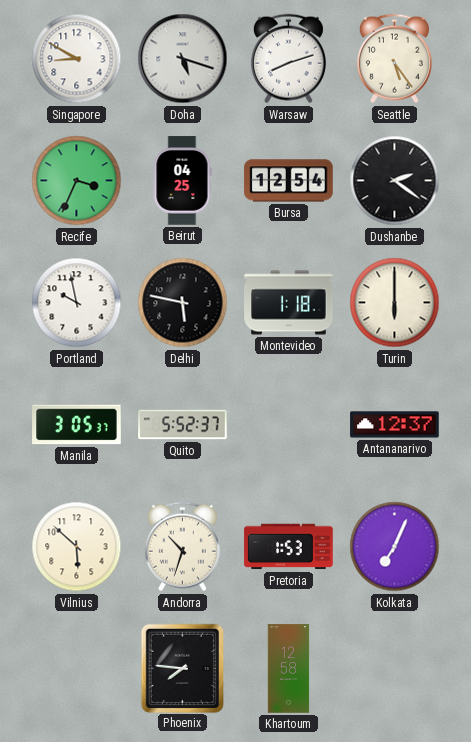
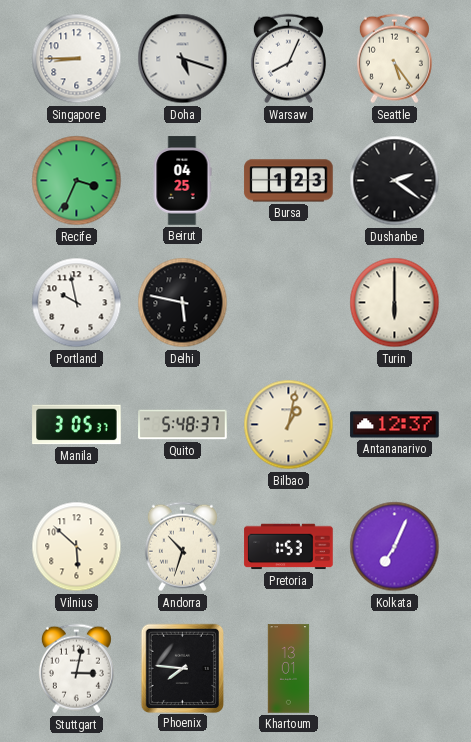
Singapore: 8:50 -> 8:45 (77, 59)
Warsaw: 8:12 -> 8:04 (288, 59)
Bursa: 12:54 -> 1:23 (289, 181)
Montevideo: 1:18 -> none (289, 303)
Quito: 5:52 -> 5:48 (183, 425)
Bilbao: none -> 1:02 (289, 425)
Stuttgart: none -> 3:02 (76, 669)
Khartoum: 12:58 -> 13:01 (289, 669)
